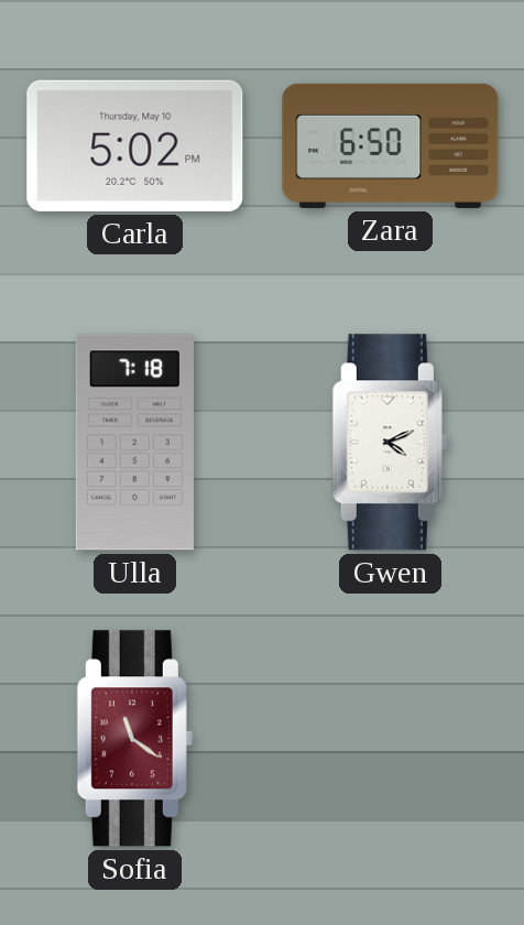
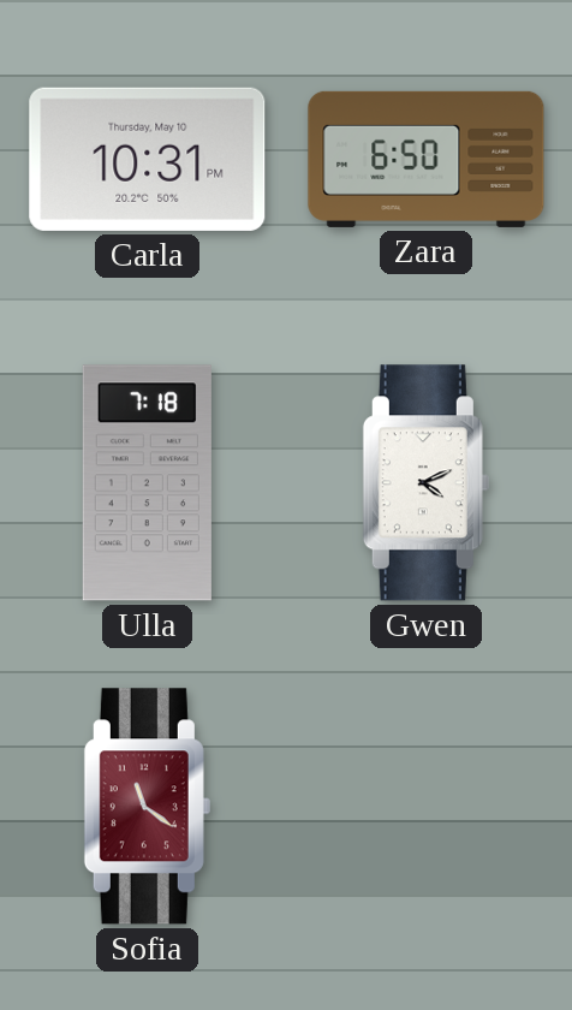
Carla: 5:02 -> 10:31 (148, 159)
